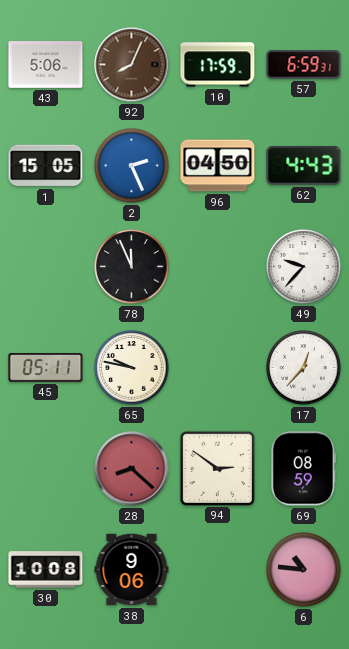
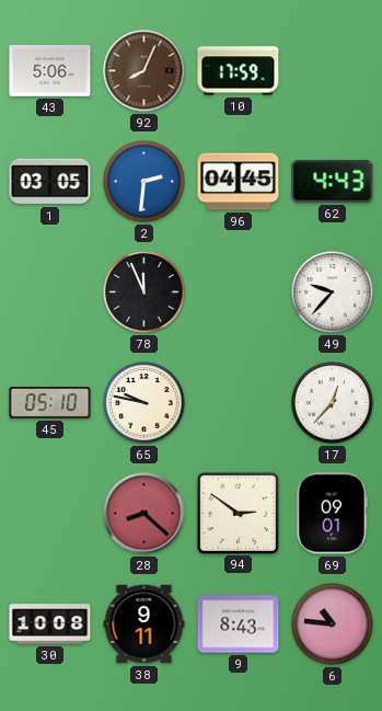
57: 6:59 -> none (304, 65)
1: 15:05 -> 03:05 (50, 182)
2: 2:26 -> 2:31 (144, 182)
96: 04:50 -> 04:45 (239, 182)
45: 05:11 -> 05:10 (50, 403)
69: 08:59 -> 09:01 (333, 514)
38: 9:06 -> 9:11 (144, 624)
9: none -> 8:43 (239, 624)
